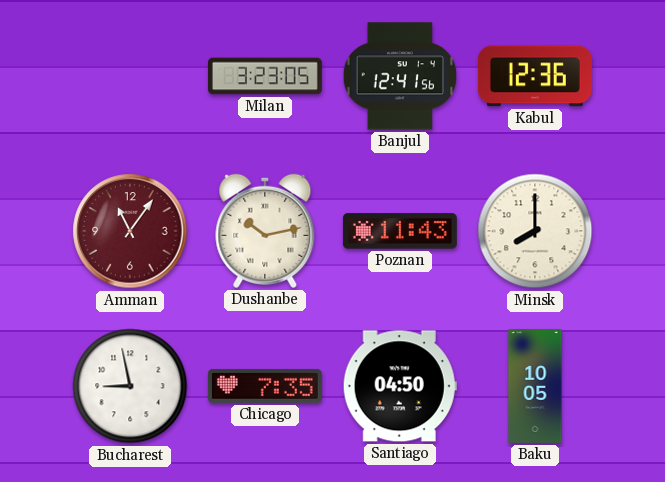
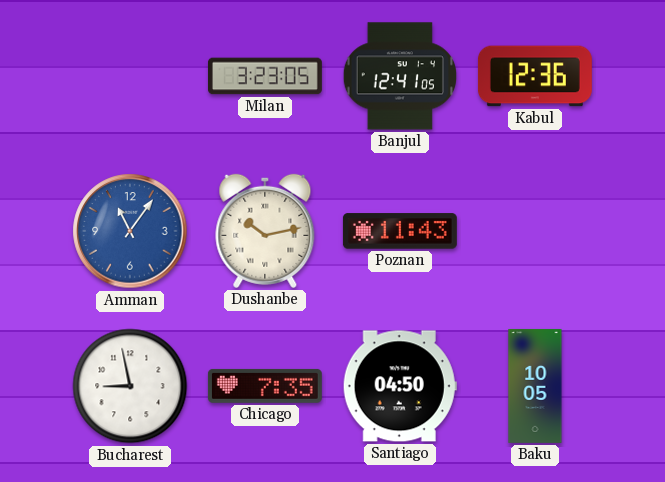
Banjul: 12:41:56 -> 12:41:05 (399, 76)
Amman dial: burgundy -> blue (130, 231)
Minsk: 8:00 -> none (535, 231)
